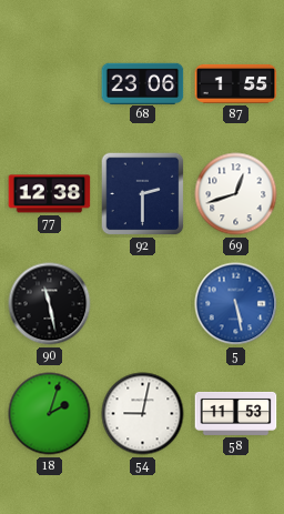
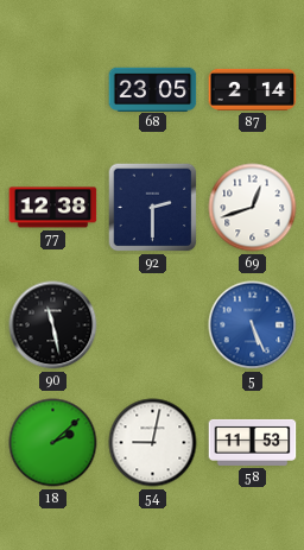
68: 23:06 -> 23:05 (153, 89)
87: 1:55 -> 2:14 (253, 89)
5: 5:28 -> 5:26 (253, 325)
18: 2:03 -> 2:08 (53, 443)
